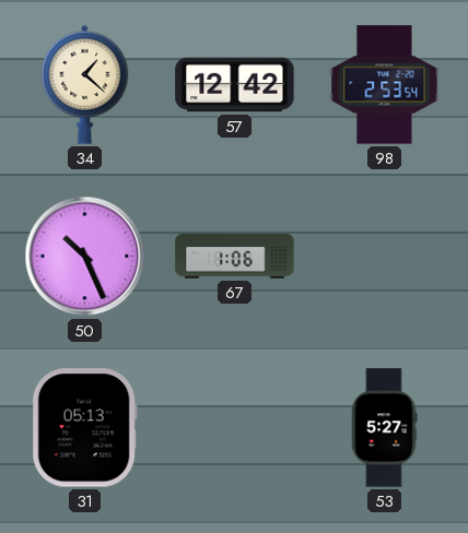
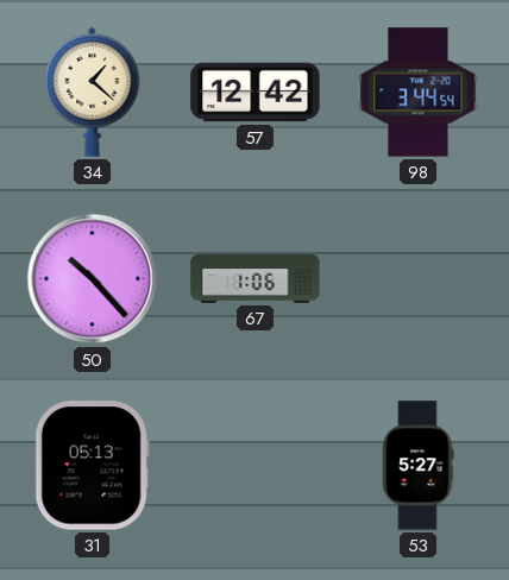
98: 2:53 -> 3:44 (419, 93)
50: 10:26 -> 10:23 (93, 279)
